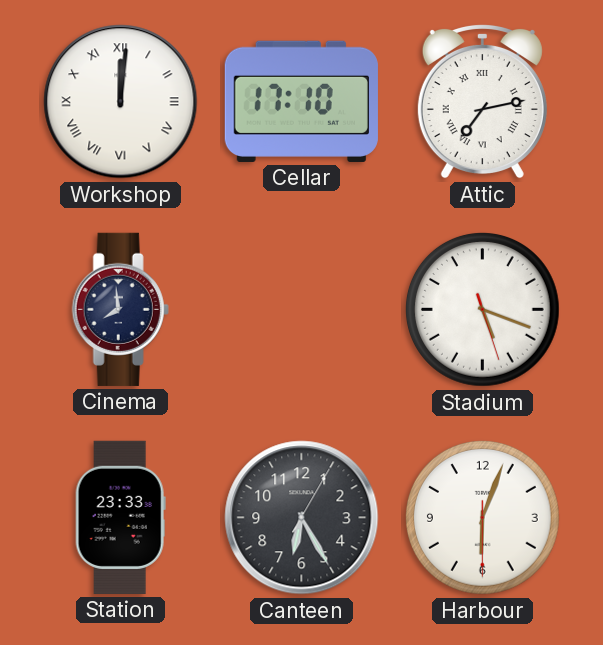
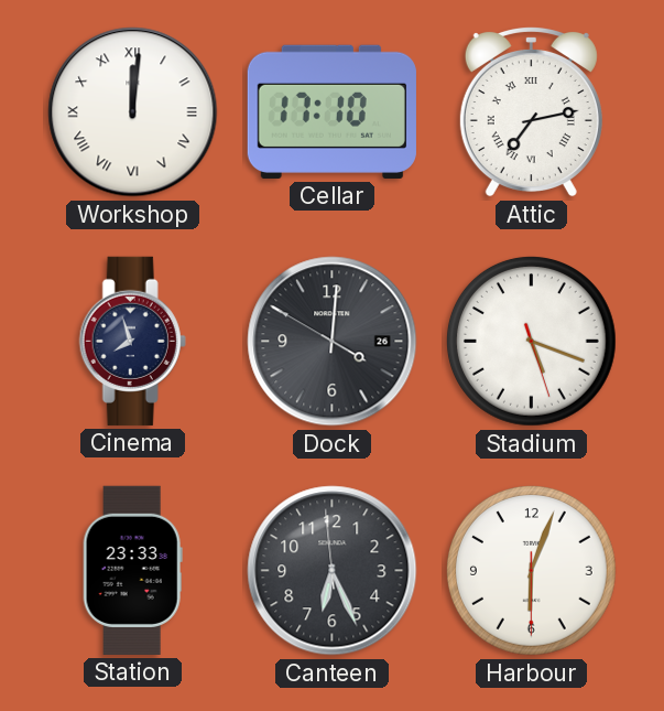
Cinema: 7:59 -> 7:57 (132, 341)
Dock: none -> 4:00 (333, 342)
Canteen: 6:25:05 -> 6:25:59 (333, 571)
